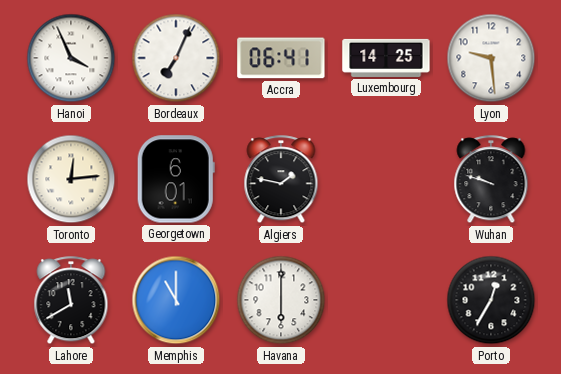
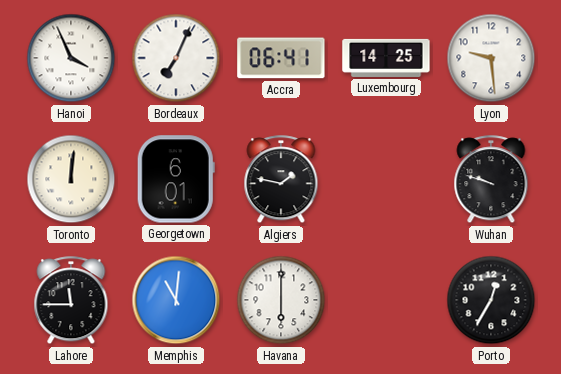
Toronto: 12:14 -> 12:01 (71, 179)
Lahore: 11:40 -> 11:45 (71, 301)
Memphis: 11:00 -> 11:01 (176, 300)
